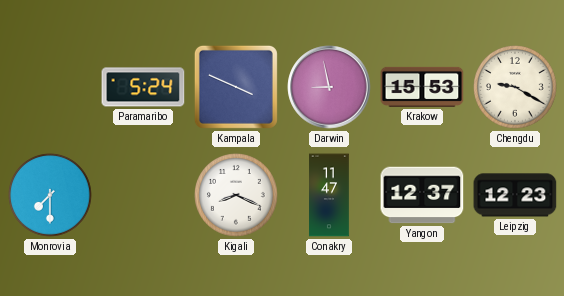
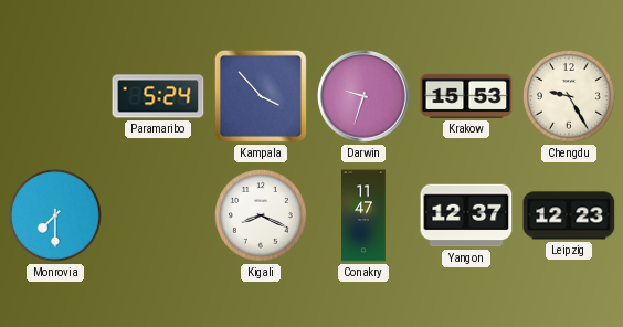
Kampala: 3:49 -> 3:53 (261, 96)
Darwin: 8:58 -> 9:33 (363, 96)
Chengdu: 9:20 -> 9:25 (570, 97)
